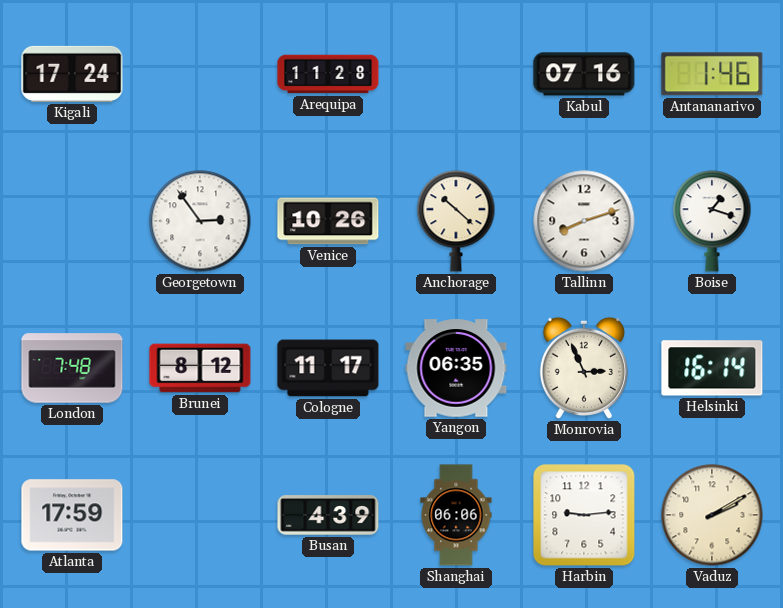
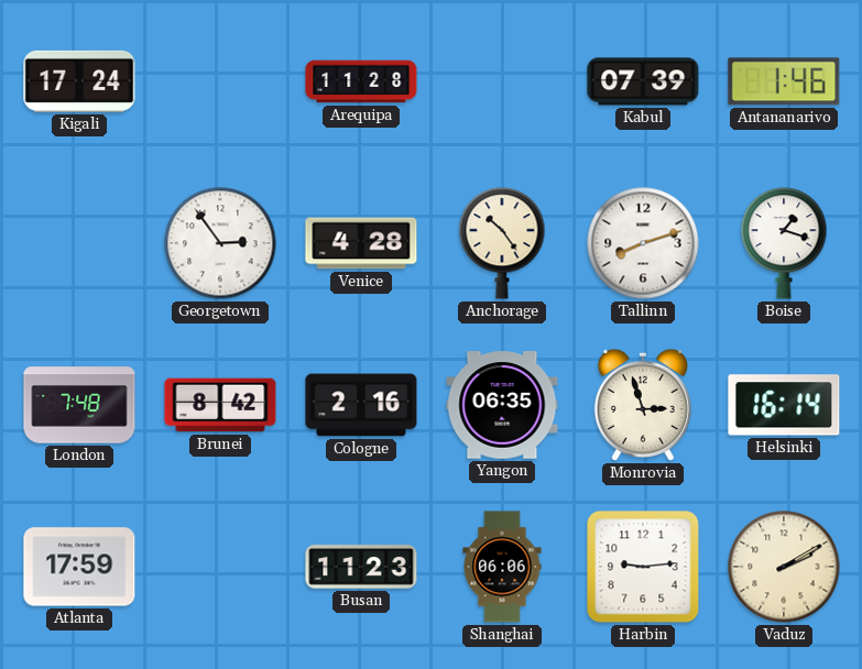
Kabul: 07:16 -> 07:39 (643, 81)
Venice: 10:26 -> 4:28 (361, 243)
Anchorage: 10:22 -> 10:24 (502, 243)
Brunei: 8:12 -> 8:42 (220, 405)
Cologne: 11:17 -> 2:16 (361, 405)
Monrovia: 2:56 -> 2:57 (643, 405)
Busan: 4:39 -> 11:23 (361, 567)
